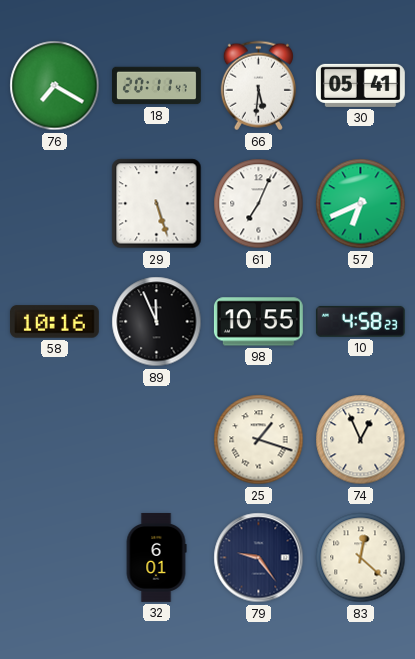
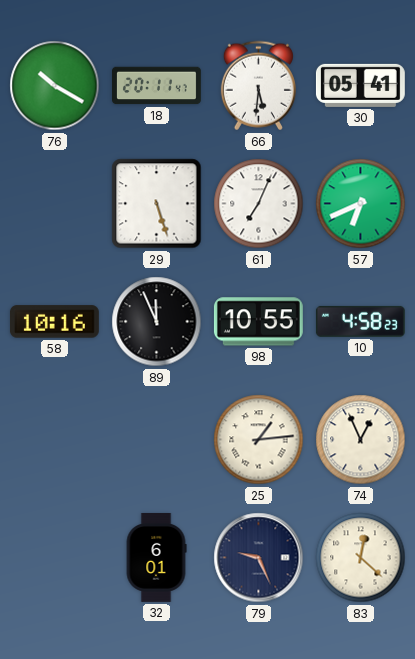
76: 7:20 -> 10:20 (55, 86)
25: 1:18 -> 1:14 (259, 440)
79: 9:24 -> 9:26 (259, 558)
